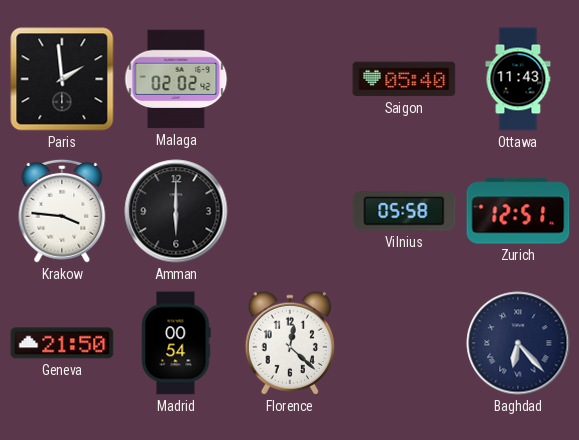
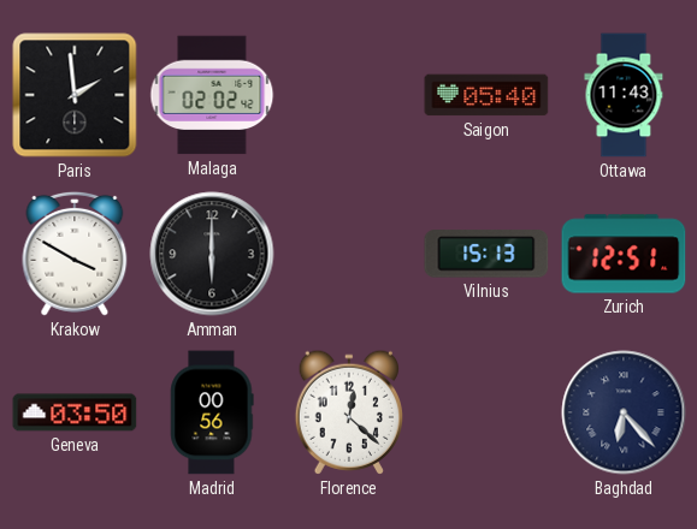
Krakow: 3:46 -> 3:50 (75, 254)
Vilnius: 05:58 -> 15:13 (486, 254)
Geneva: 21:50 -> 03:50 (75, 412)
Madrid: 00:54 -> 00:56 (212, 412)
